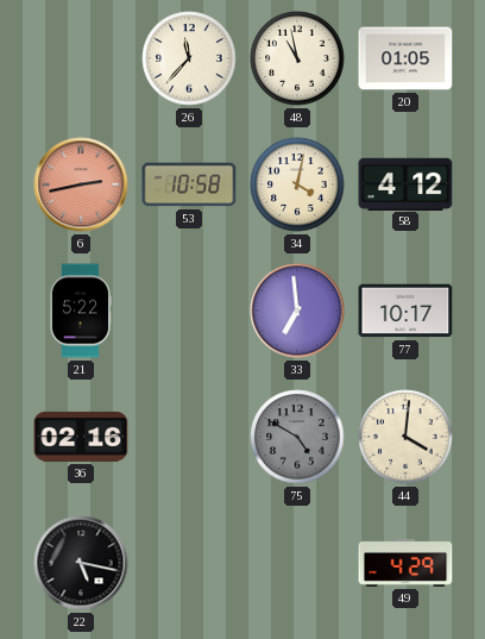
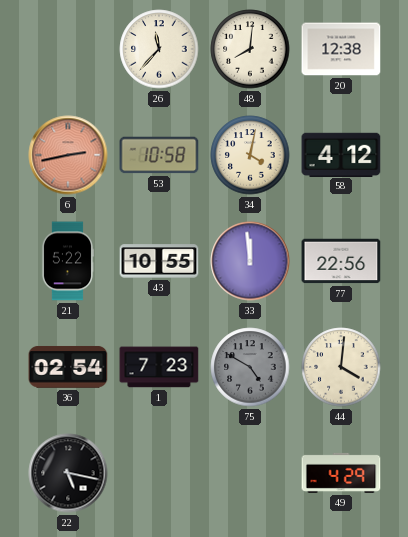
48: 10:58 -> 8:01 (250, 49)
20: 01:05 -> 12:38 (341, 49)
43: none -> 10:55 (159, 261)
33: 6:59 -> 11:59 (250, 261)
77: 10:17 -> 22:56 (341, 261)
36: 02:16 -> 02:54 (68, 367)
1: none -> 7:23 (159, 367)
